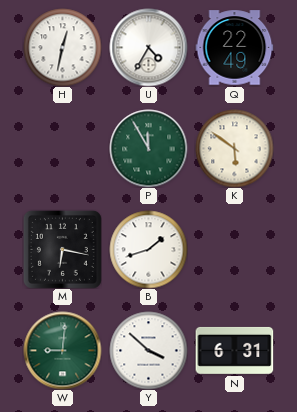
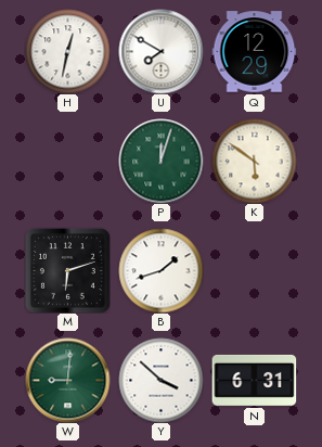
U: 4:35 -> 7:50 (160, 51)
Q: 22:49 -> 12:29 (254, 52)
P: 11:55 -> 12:03 (160, 161)
M: 6:17 -> 6:12 (67, 270)
